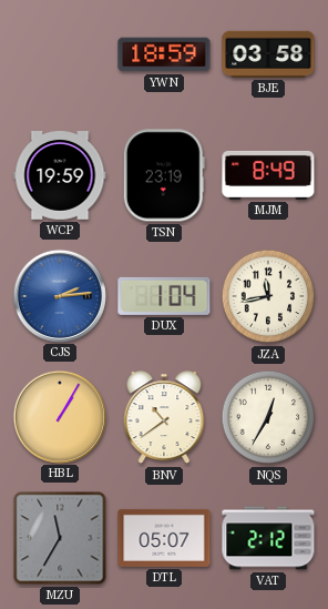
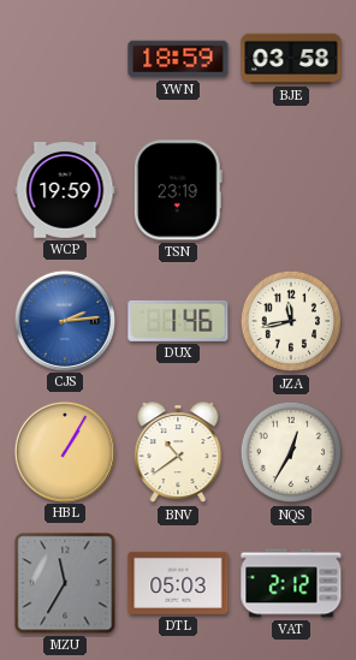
MJM: 8:49 -> none (268, 175)
DUX: 1:04 -> 1:46 (178, 321)
DTL: 05:07 -> 05:03 (178, 583)
